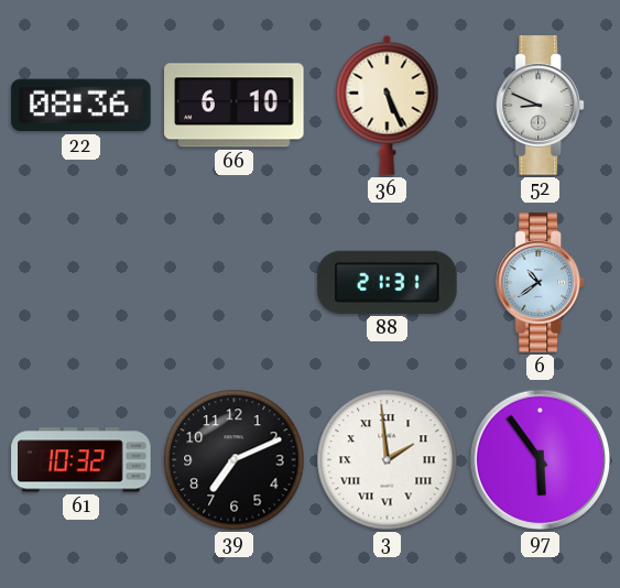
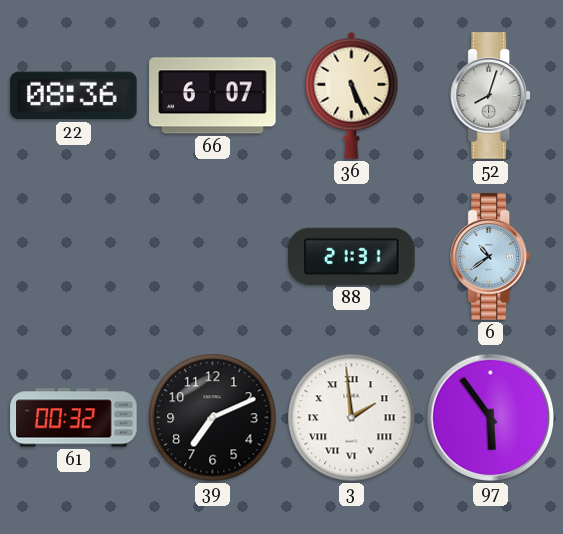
66: 6:10 -> 6:07 (213, 96)
52: 8:49 -> 8:03 (490, 96)
61: 10:32 -> 00:32 (74, 418)
